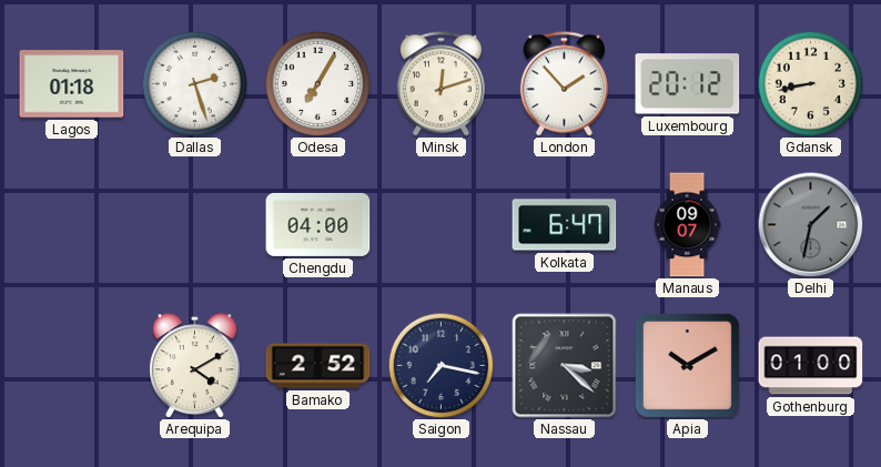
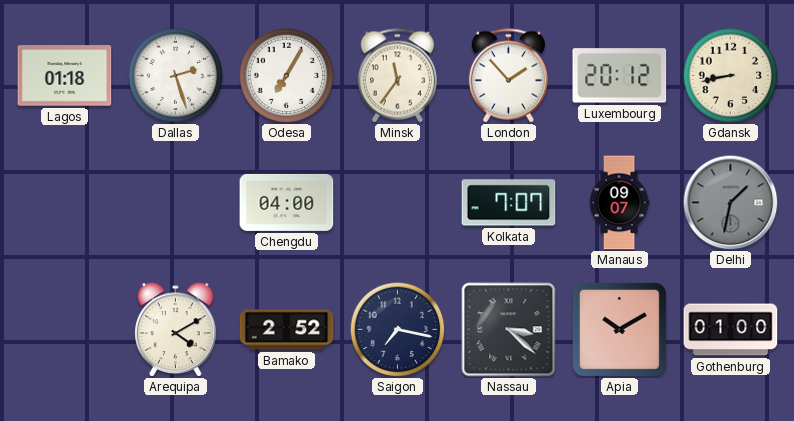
Minsk: 12:12 -> 11:36 (397, 76)
Kolkata: 6:47 -> 7:07 (509, 203)
